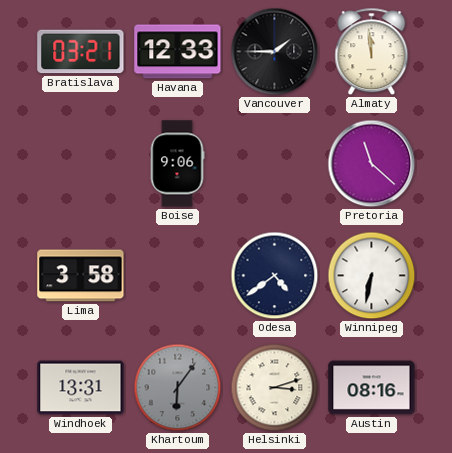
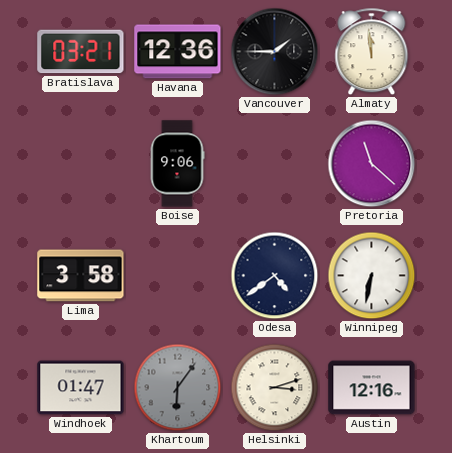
Havana: 12:33 -> 12:36 (178, 52)
Windhoek: 13:31 -> 01:47 (81, 388)
Austin: 08:16 -> 12:16 (372, 388)
